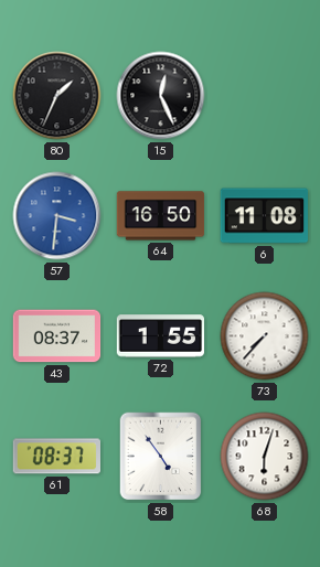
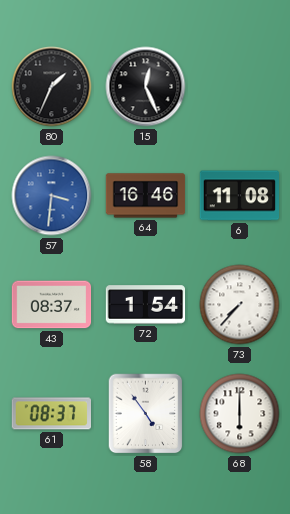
64: 16:50 -> 16:46 (146, 196)
72: 1:55 -> 1:54 (146, 305)
68: 6:03 -> 6:00 (240, 414)
